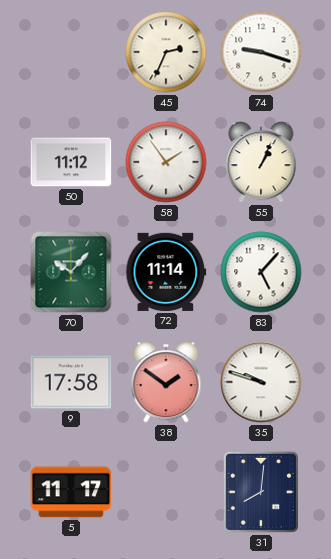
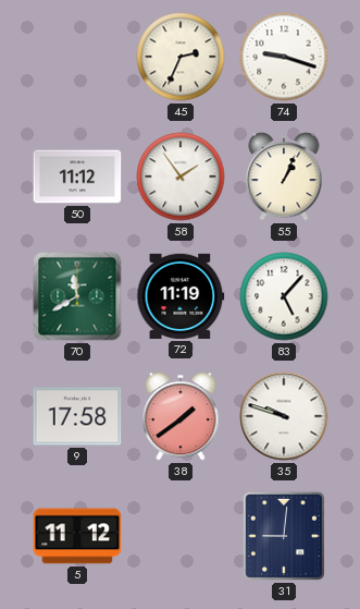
70: 10:07 -> 11:40 (77, 296)
72: 11:14 -> 11:19 (181, 296)
38: 1:51 -> 1:39 (181, 416)
5: 11:17 -> 11:12 (77, 536)
31: 8:01 -> 9:01 (284, 536)
